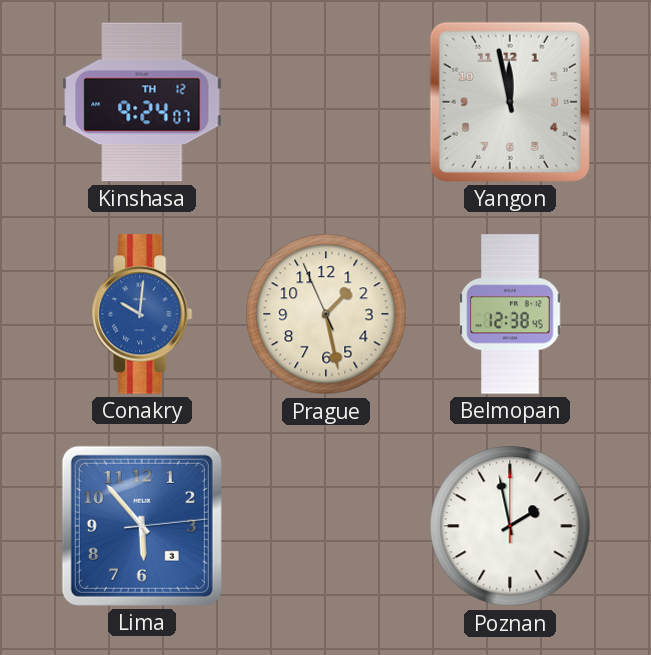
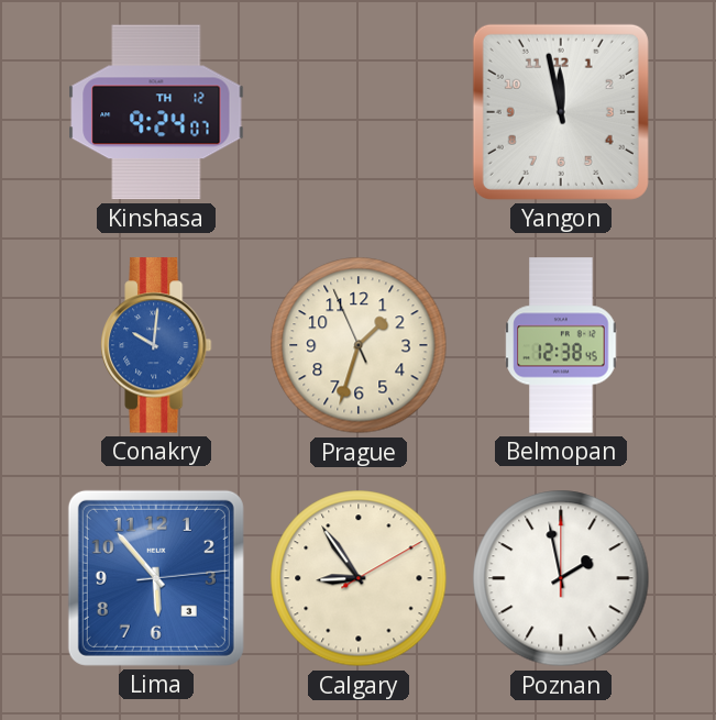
Prague: 1:27 -> 1:32 (359, 345)
Calgary: none -> 8:54 (359, 578)
